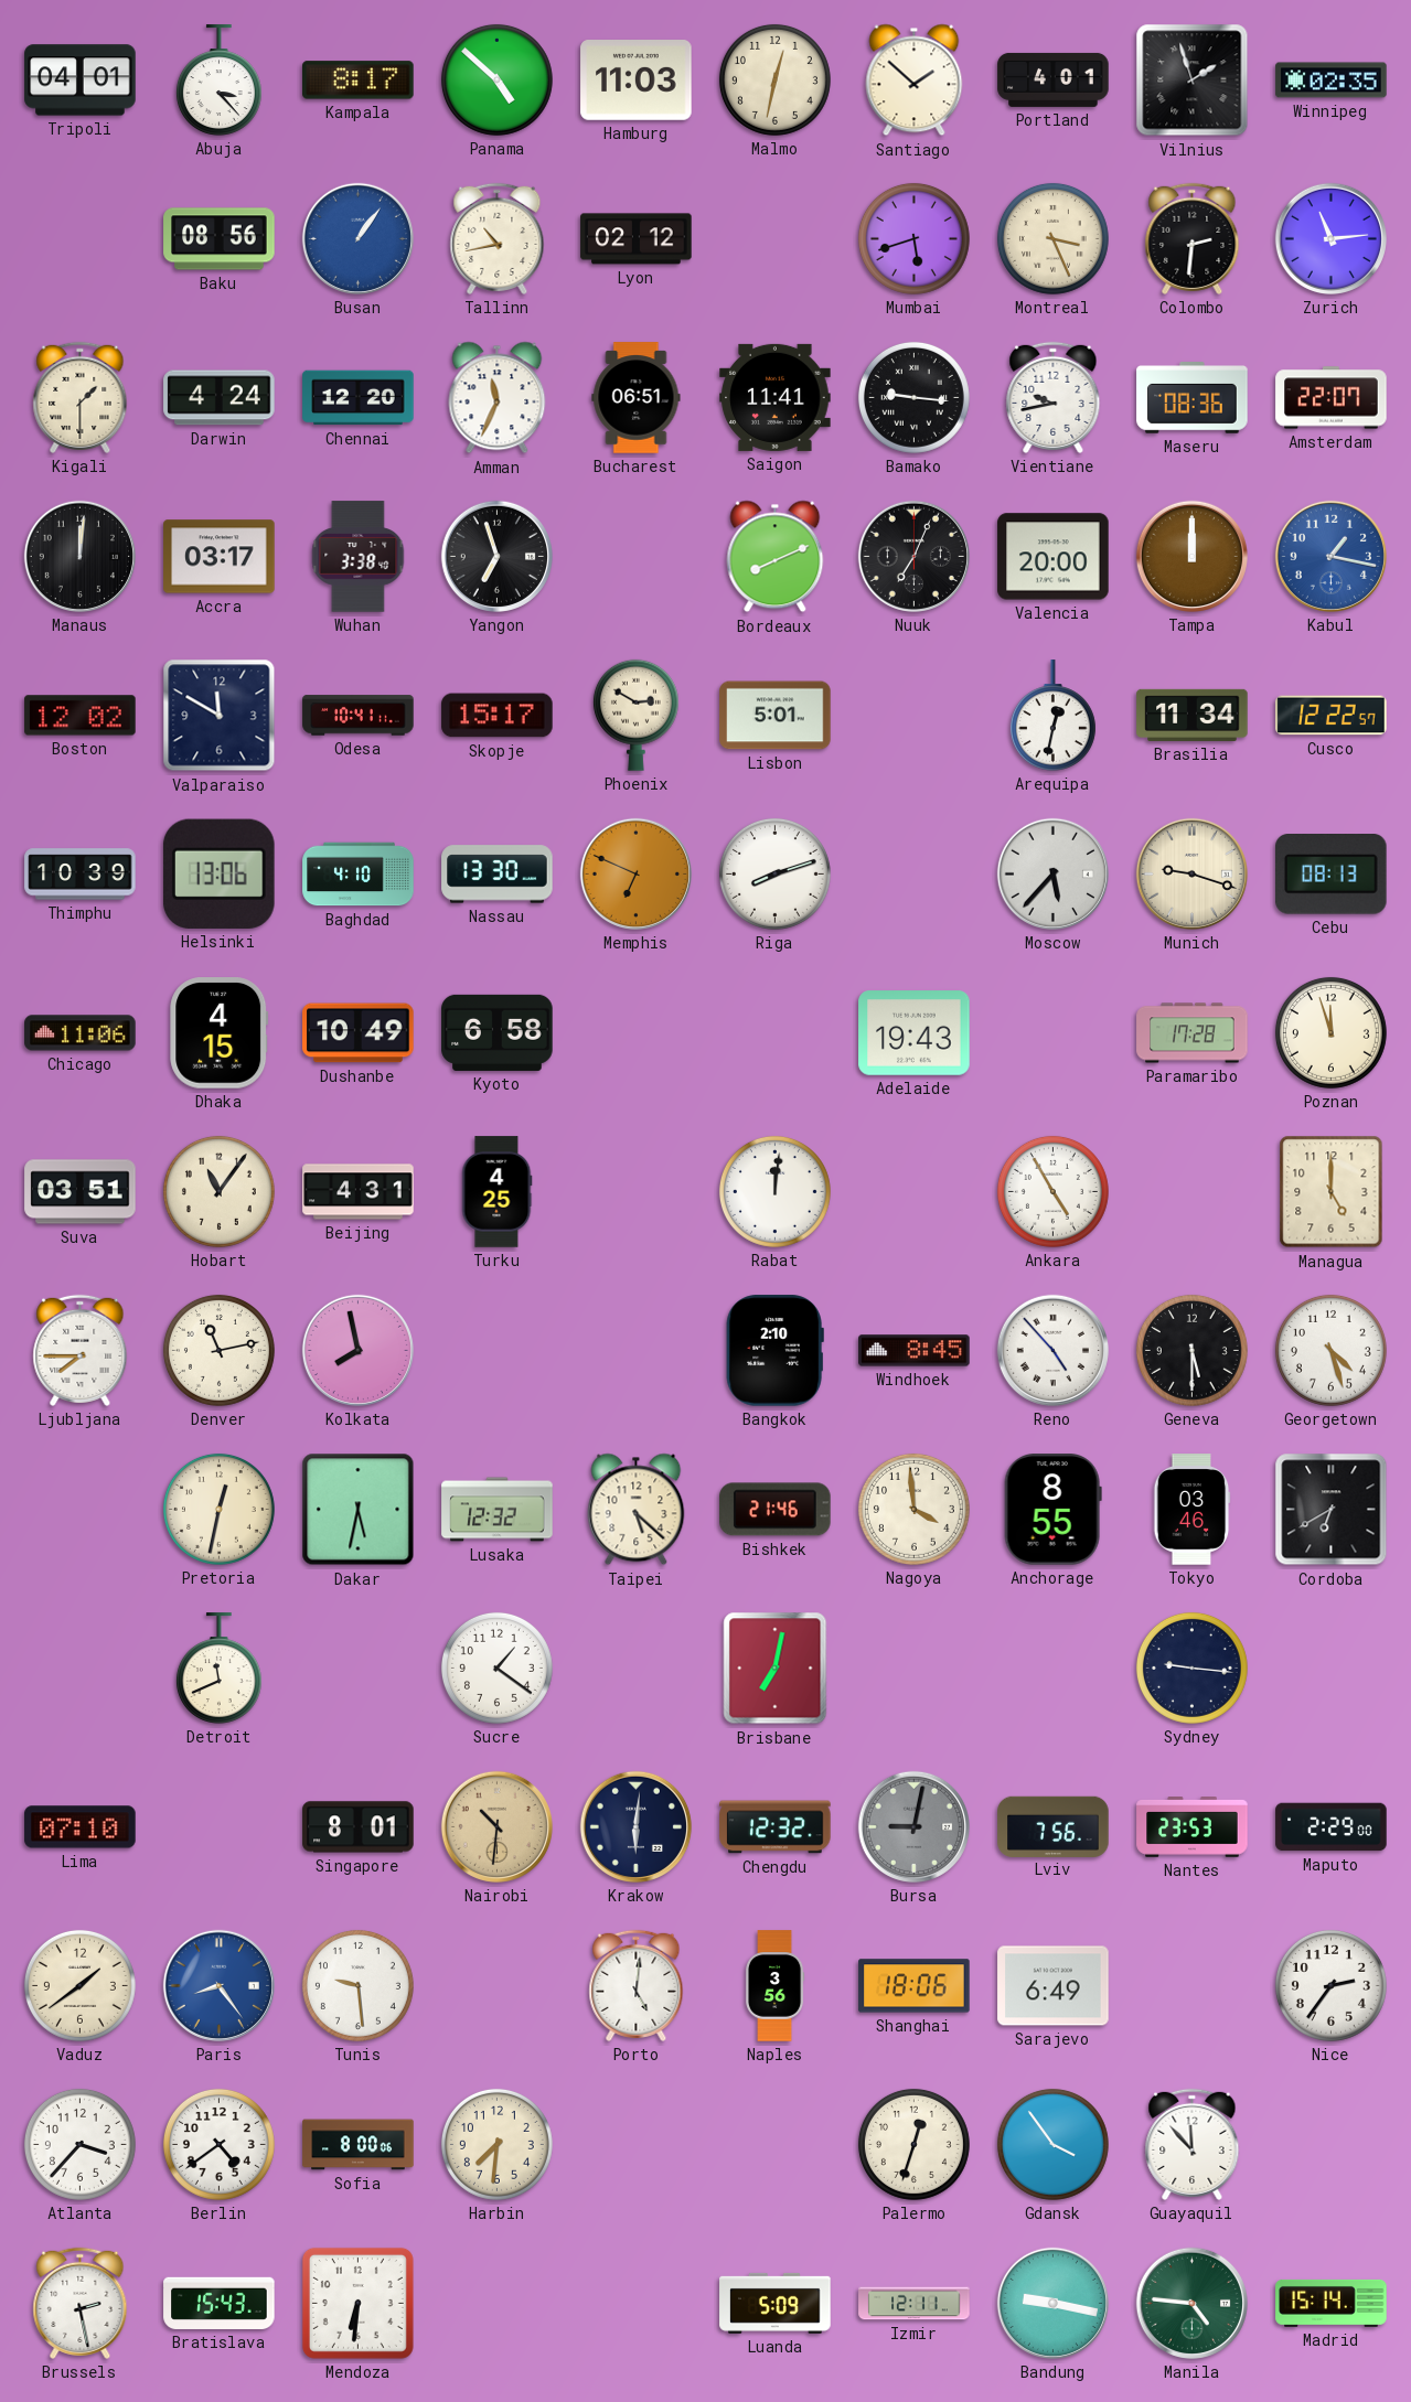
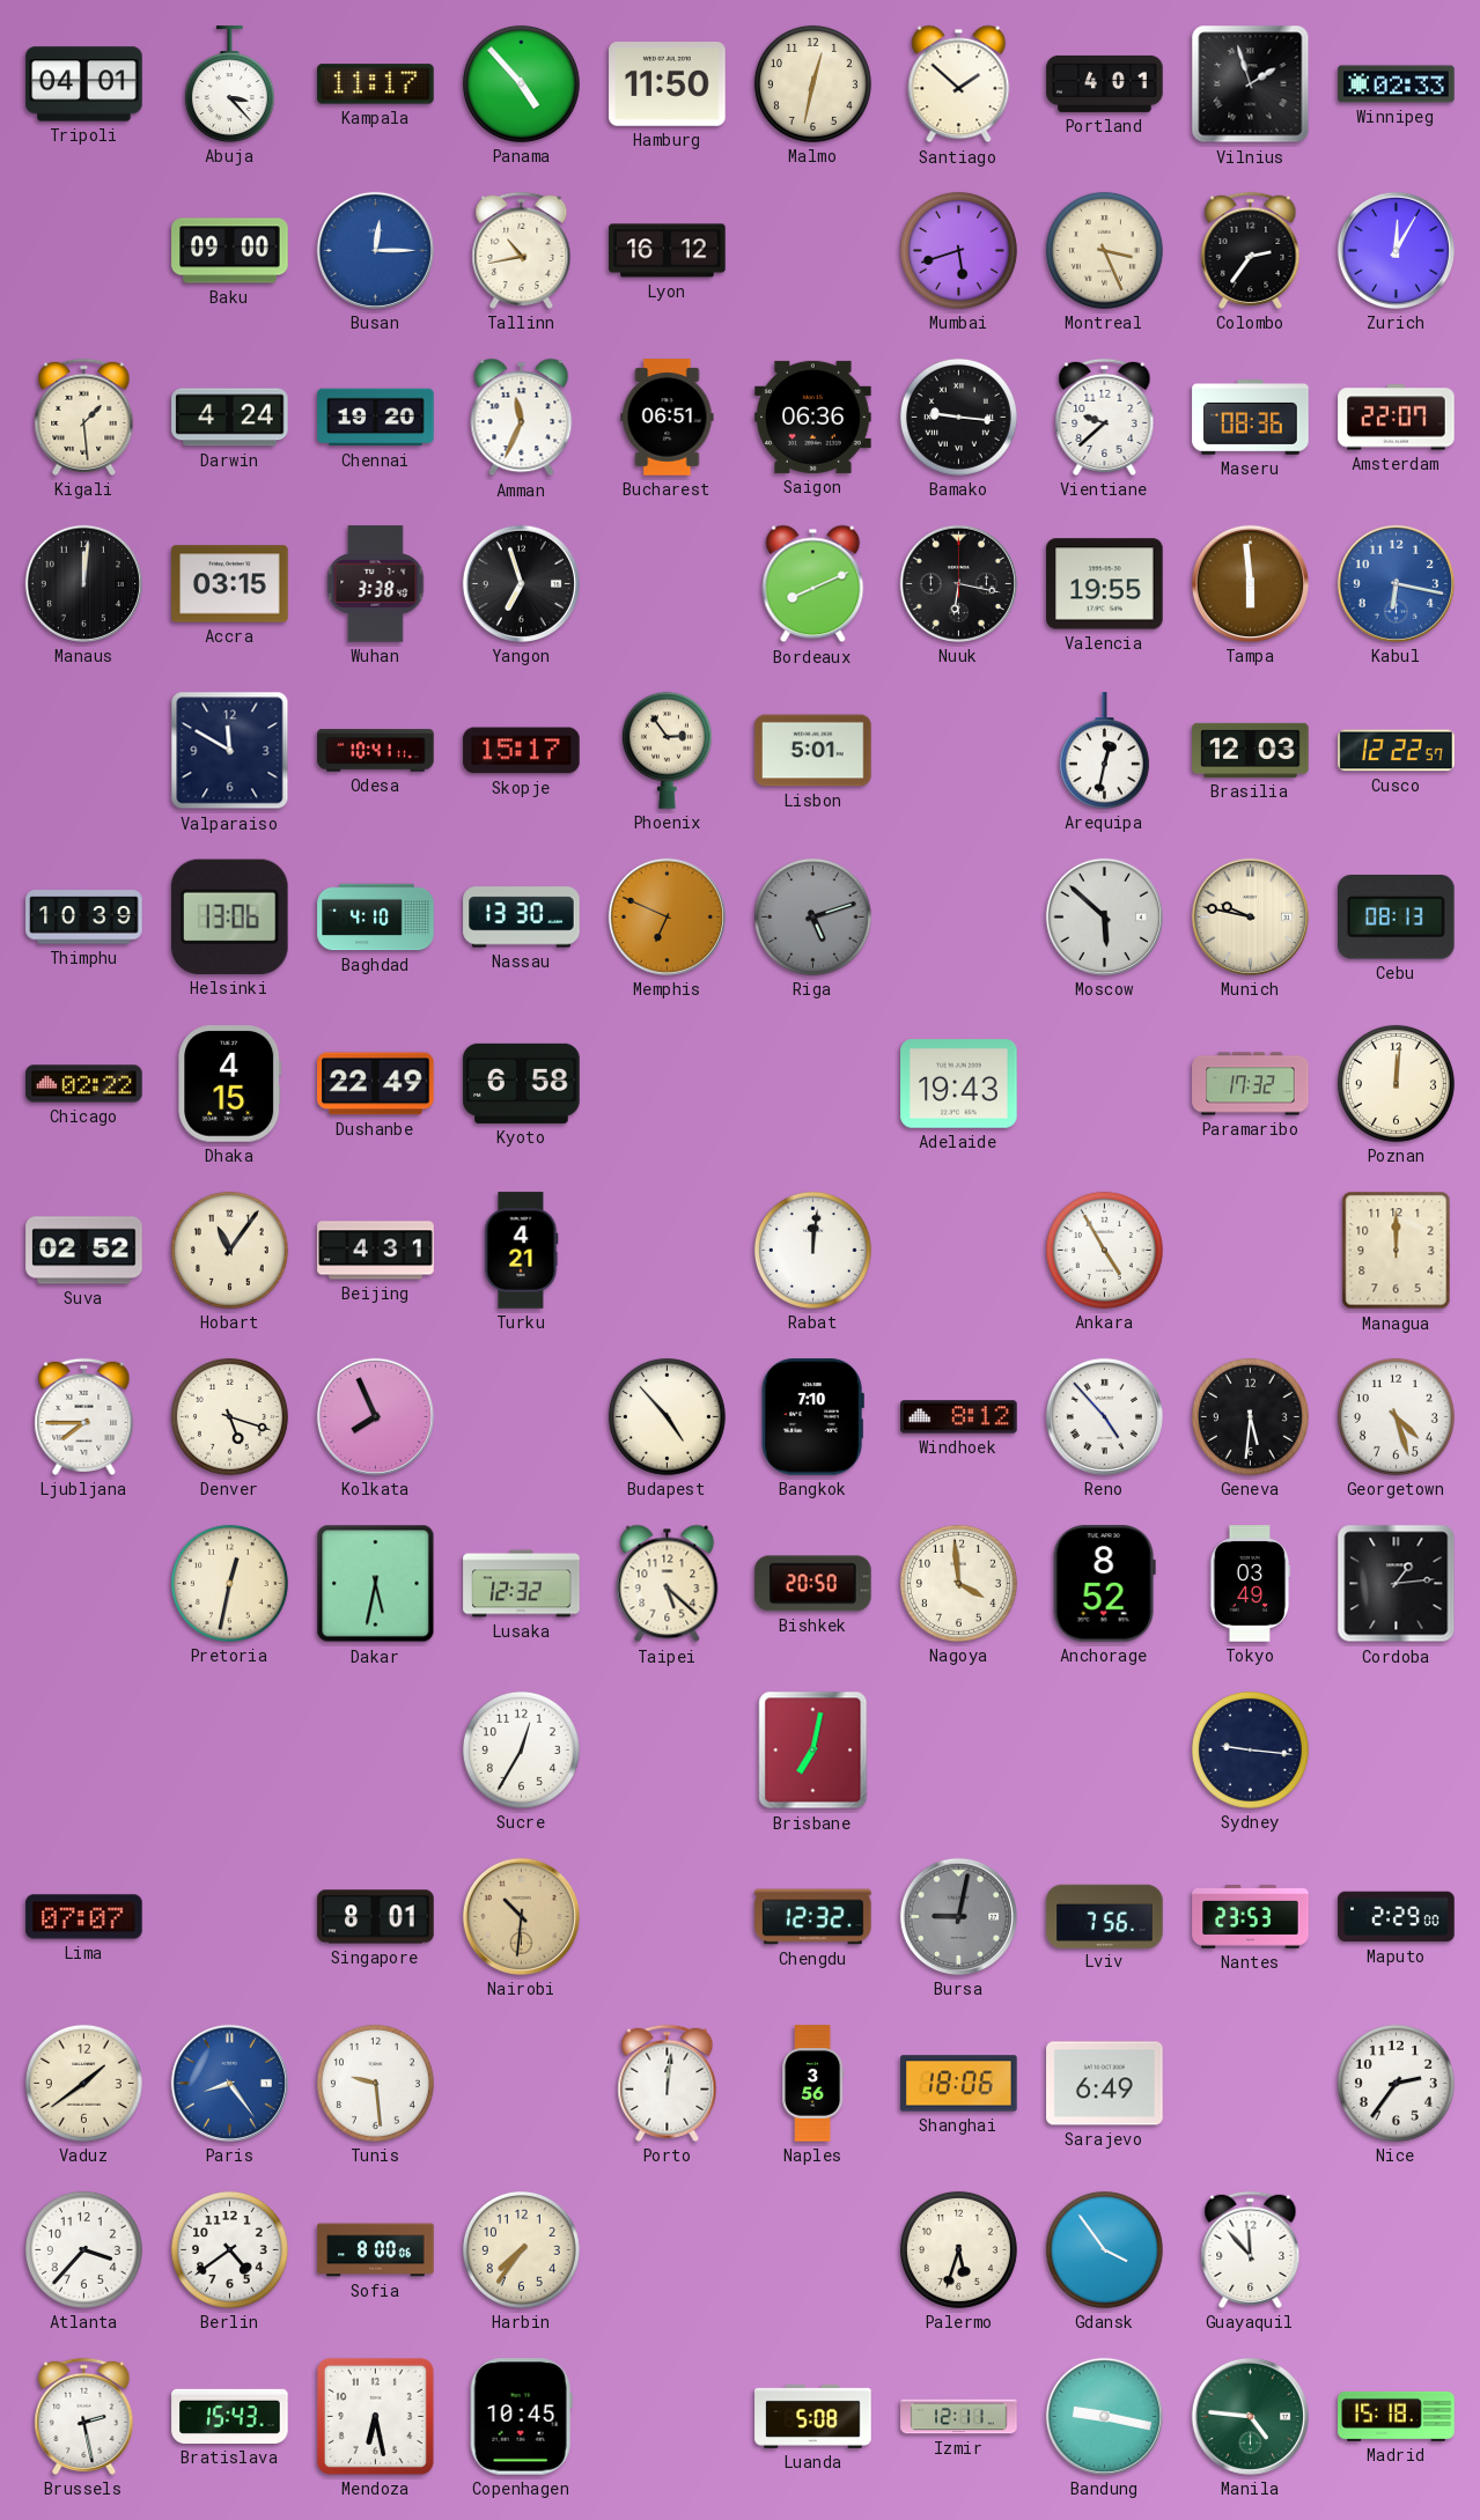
Kampala: 8:17 -> 11:17 (376, 84)
Panama: 4:52 -> 4:53 (521, 83)
Hamburg: 11:03 -> 11:50 (668, 84)
Winnipeg: 02:35 -> 02:33 (1397, 84)
Baku: 08:56 -> 09:00 (230, 251)
Busan: 1:06 -> 12:15 (375, 250)
Lyon: 02:12 -> 16:12 (668, 251)
Colombo: 2:31 -> 2:36 (1251, 250)
Zurich: 11:14 -> 12:05 (1396, 250)
Kigali: 1:30 -> 1:29 (84, 417)
Chennai: 12:20 -> 19:20 (376, 418)
Saigon: 11:41 -> 06:36 (813, 417)
Vientiane: 9:43 -> 9:38 (1105, 417)
Accra: 03:17 -> 03:15 (230, 584)
Nuuk: 7:04 -> 6:17 (958, 583)
Valencia: 20:00 -> 19:55 (1105, 584)
Tampa: 12:00 -> 5:59 (1250, 583)
Kabul: 1:17 -> 6:17 (1396, 583)
Boston: 12:02 -> none (81, 716)
Phoenix: 2:50 -> 2:54 (667, 750)
Brasilia: 11:34 -> 12:03 (1251, 750)
Riga: 8:12 -> 5:12 (812, 916)
Riga dial: white -> grey (812, 916)
Moscow: 5:37 -> 5:52 (1104, 916)
Munich: 9:18 -> 9:47 (1250, 916)
Chicago: 11:06 -> 02:22 (84, 1084)
Dushanbe: 10:49 -> 22:49 (376, 1084)
Paramaribo: 17:28 -> 17:32 (1251, 1084)
Poznan: 11:57 -> 12:01 (1396, 1083)
Suva: 03:51 -> 02:52 (84, 1251)
Turku: 4:25 -> 4:21 (521, 1251)
Managua: 5:00 -> 12:00 (1397, 1251)
Denver: 11:13 -> 5:18 (229, 1416)
Kolkata: 7:58 -> 7:56 (375, 1416)
Budapest: none -> 4:53 (667, 1416)
Bangkok: 2:10 -> 7:10 (812, 1417)
Windhoek: 8:45 -> 8:12 (959, 1417)
Geneva: 5:30 -> 5:31 (1250, 1416)
Bishkek: 21:46 -> 20:50 (813, 1584)
Anchorage: 8:55 -> 8:52 (1104, 1584)
Tokyo: 03:46 -> 03:49 (1250, 1584)
Cordoba: 6:40 -> 1:14 (1397, 1584)
Detroit: 11:41 -> none (218, 1669)
Sucre: 1:21 -> 12:35 (521, 1749)
Lima: 07:10 -> 07:07 (84, 1917)
Krakow: 6:01 -> none (635, 1826)
Porto: 5:01 -> 12:01 (668, 2083)
Harbin: 7:31 -> 7:36 (521, 2249)
Palermo: 12:33 -> 5:33 (958, 2249)
Mendoza: 6:31 -> 6:28 (375, 2416)
Copenhagen: none -> 10:45 (521, 2417)
Luanda: 5:09 -> 5:08 (813, 2416)
Madrid: 15:14 -> 15:18 (1397, 2416)
